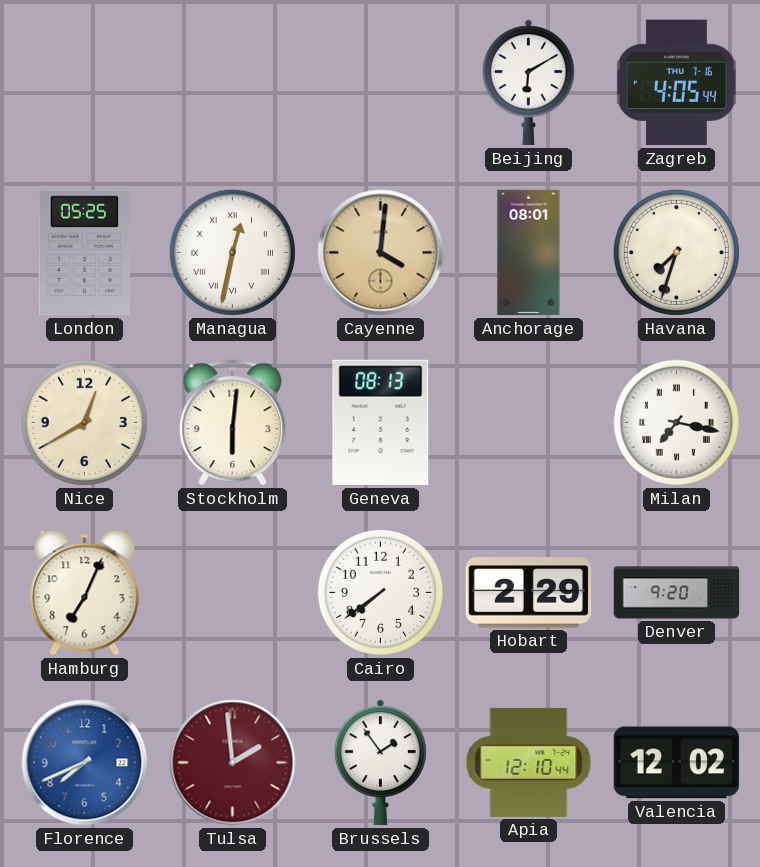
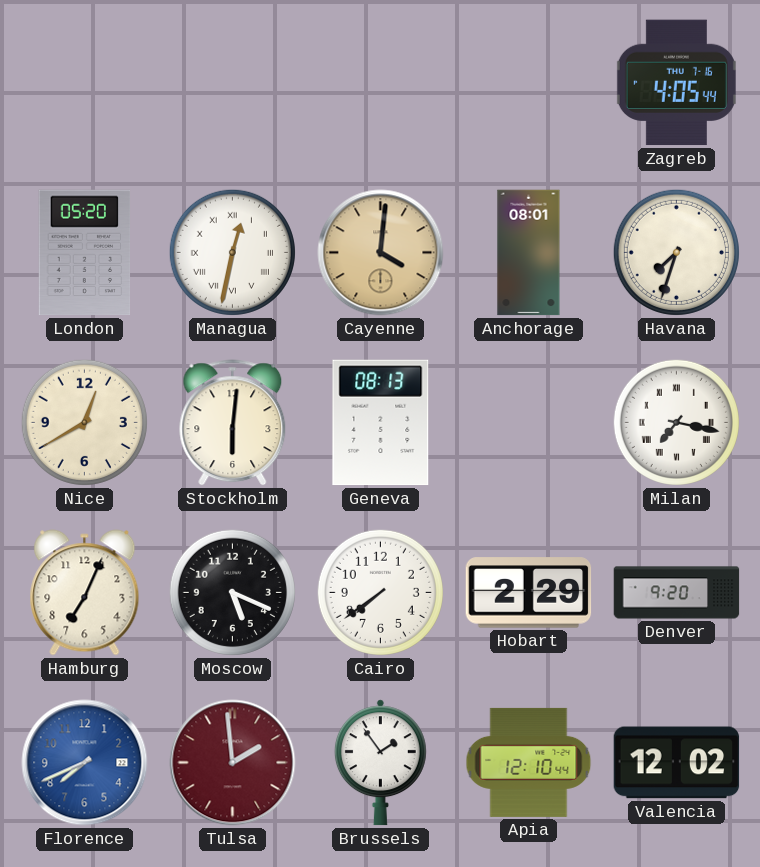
Beijing: 6:10 -> none (528, 83)
London: 05:25 -> 05:20 (85, 253)
Moscow: none -> 5:19 (232, 592)
